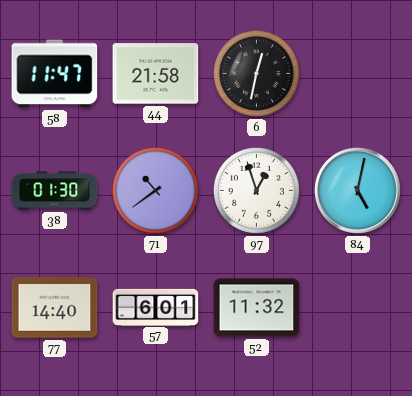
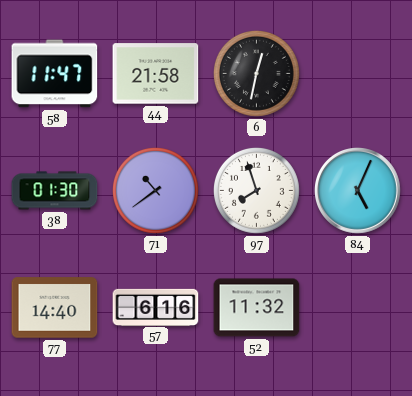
97: 12:57 -> 7:57 (256, 190)
84: 5:02 -> 5:04 (358, 191)
57: 6:01 -> 6:16 (156, 307)
